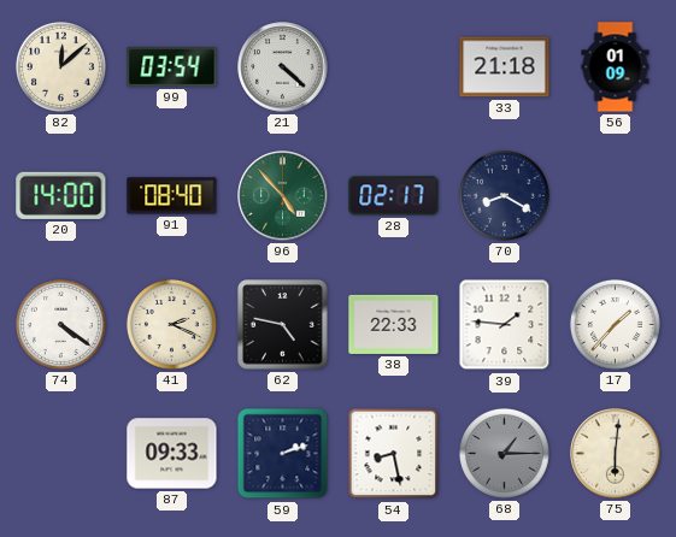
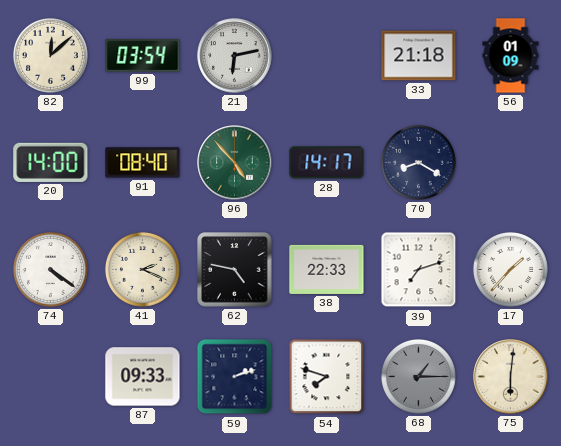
21: 4:22 -> 6:13 (235, 56)
28: 02:17 -> 14:17 (327, 163)
39: 1:46 -> 7:12 (419, 270)
54: 8:28 -> 7:48 (327, 377)
